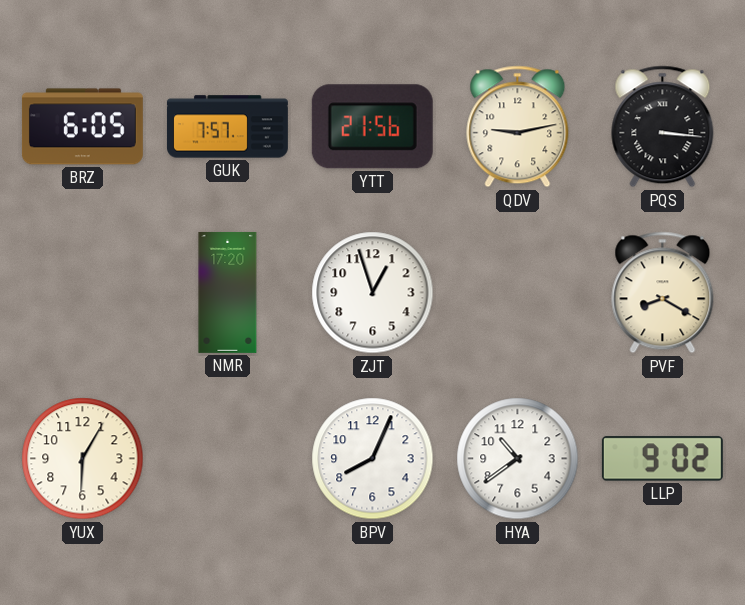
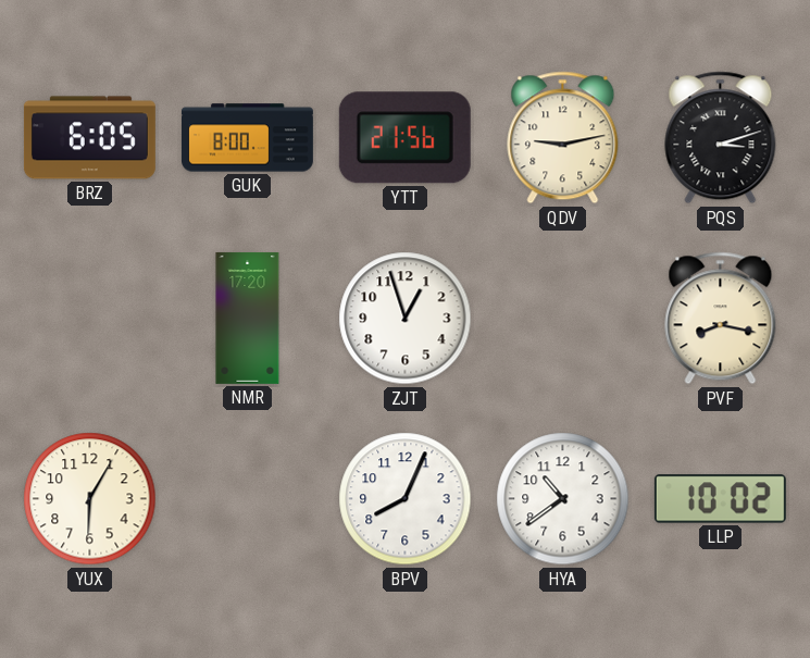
GUK: 7:57 -> 8:00 (247, 138)
PQS: 3:16 -> 3:12 (721, 138)
PVF: 8:20 -> 8:17 (721, 319)
LLP: 9:02 -> 10:02 (720, 499)
